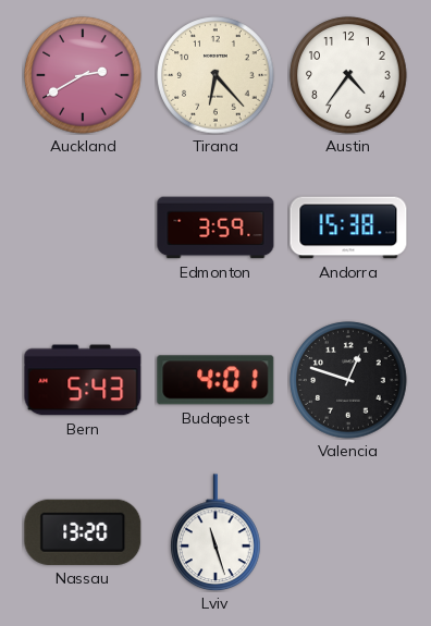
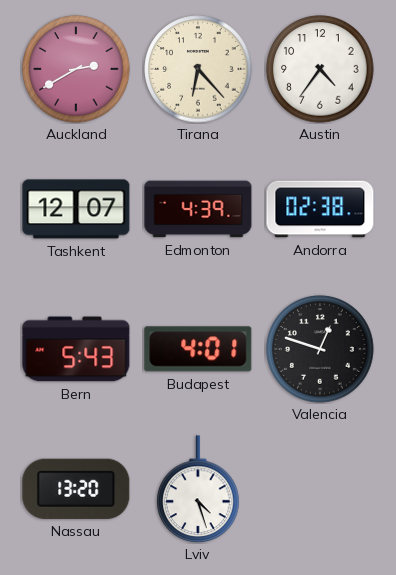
Tashkent: none -> 12:07 (76, 209)
Edmonton: 3:59 -> 4:39 (198, 209)
Andorra: 15:38 -> 02:38 (320, 209)
Lviv: 11:27 -> 4:27 (198, 489)
